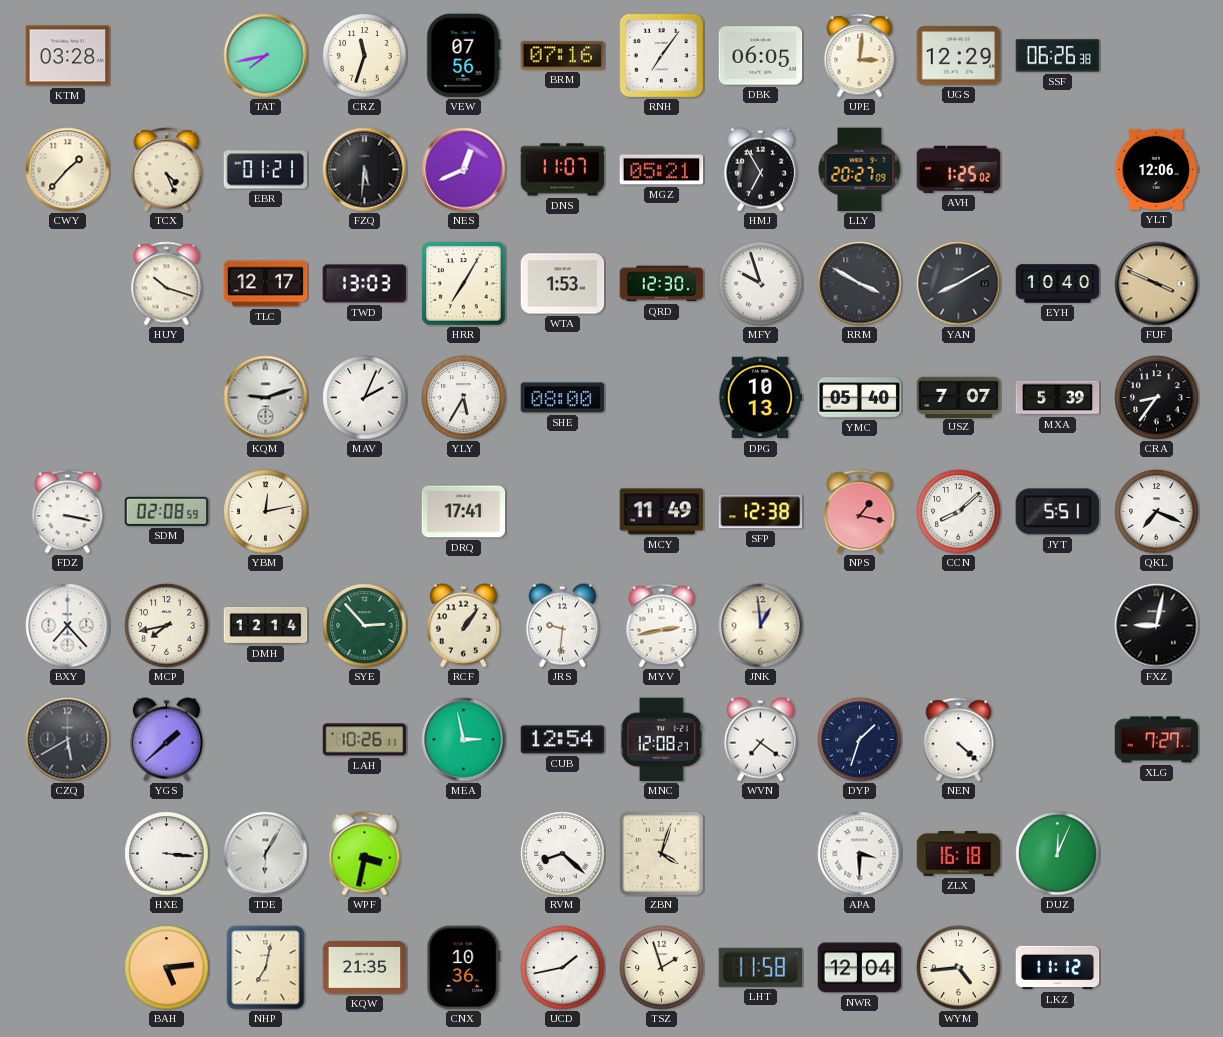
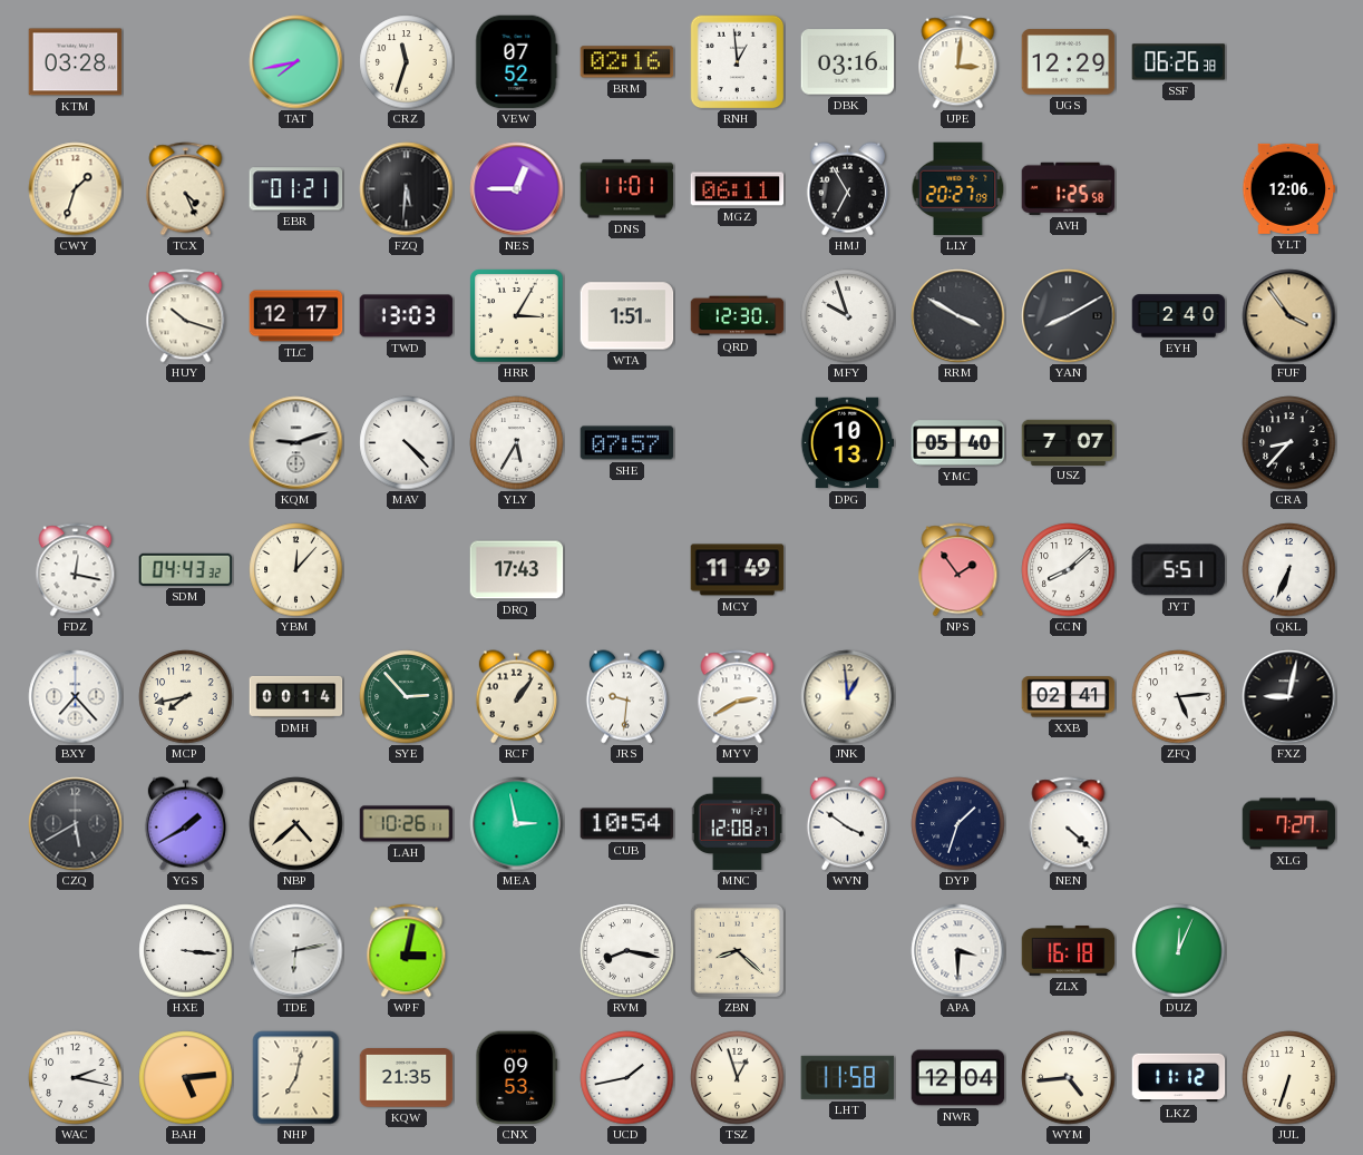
VEW: 07:56 -> 07:52 (517, 62)
BRM: 07:16 -> 02:16 (627, 62)
RNH: 7:06 -> 12:59 (737, 61)
DBK: 06:05 -> 03:16 (848, 62)
CWY: 1:37 -> 1:33 (76, 189)
NES: 12:41 -> 12:45 (517, 189)
DNS: 11:07 -> 11:01 (627, 189)
MGZ: 05:21 -> 06:11 (738, 189)
AVH: 1:25:02 -> 1:25:58 (1069, 188)
HRR: 7:05 -> 3:05 (517, 316)
WTA: 1:53 -> 1:51 (627, 316)
EYH: 10:40 -> 2:40 (1179, 316)
FUF: 3:49 -> 3:54 (1289, 316)
MAV: 2:04 -> 4:23 (407, 443)
SHE: 08:00 -> 07:57 (627, 443)
MXA: 5:39 -> none (1058, 398)
CRA: 8:36 -> 8:37 (1289, 443)
FDZ: 3:17 -> 12:17 (76, 570)
SDM: 02:08 -> 04:43 (186, 569)
YBM: 12:13 -> 12:07 (296, 570)
DRQ: 17:41 -> 17:43 (517, 570)
SFP: 12:38 -> none (761, 512)
NPS: 1:17 -> 1:54 (958, 570)
QKL: 7:19 -> 6:34 (1289, 570)
DMH: 12:14 -> 00:14 (296, 696)
MYV: 2:43 -> 2:40 (738, 697)
XXB: none -> 02:41 (1069, 697)
ZFQ: none -> 5:14 (1179, 697)
YGS: 1:38 -> 1:40 (185, 824)
NBP: none -> 4:38 (296, 824)
CUB: 12:54 -> 10:54 (627, 824)
WVN: 7:21 -> 3:51 (847, 824)
TDE: 6:05 -> 6:13 (296, 951)
WPF: 3:32 -> 3:02 (407, 951)
RVM: 8:22 -> 8:17 (627, 951)
ZBN: 4:03 -> 8:22 (737, 950)
WAC: none -> 2:17 (76, 1078)
CNX: 10:36 -> 09:53 (517, 1078)
TSZ: 1:57 -> 12:57 (738, 1078)
JUL: none -> 6:33 (1289, 1078)
